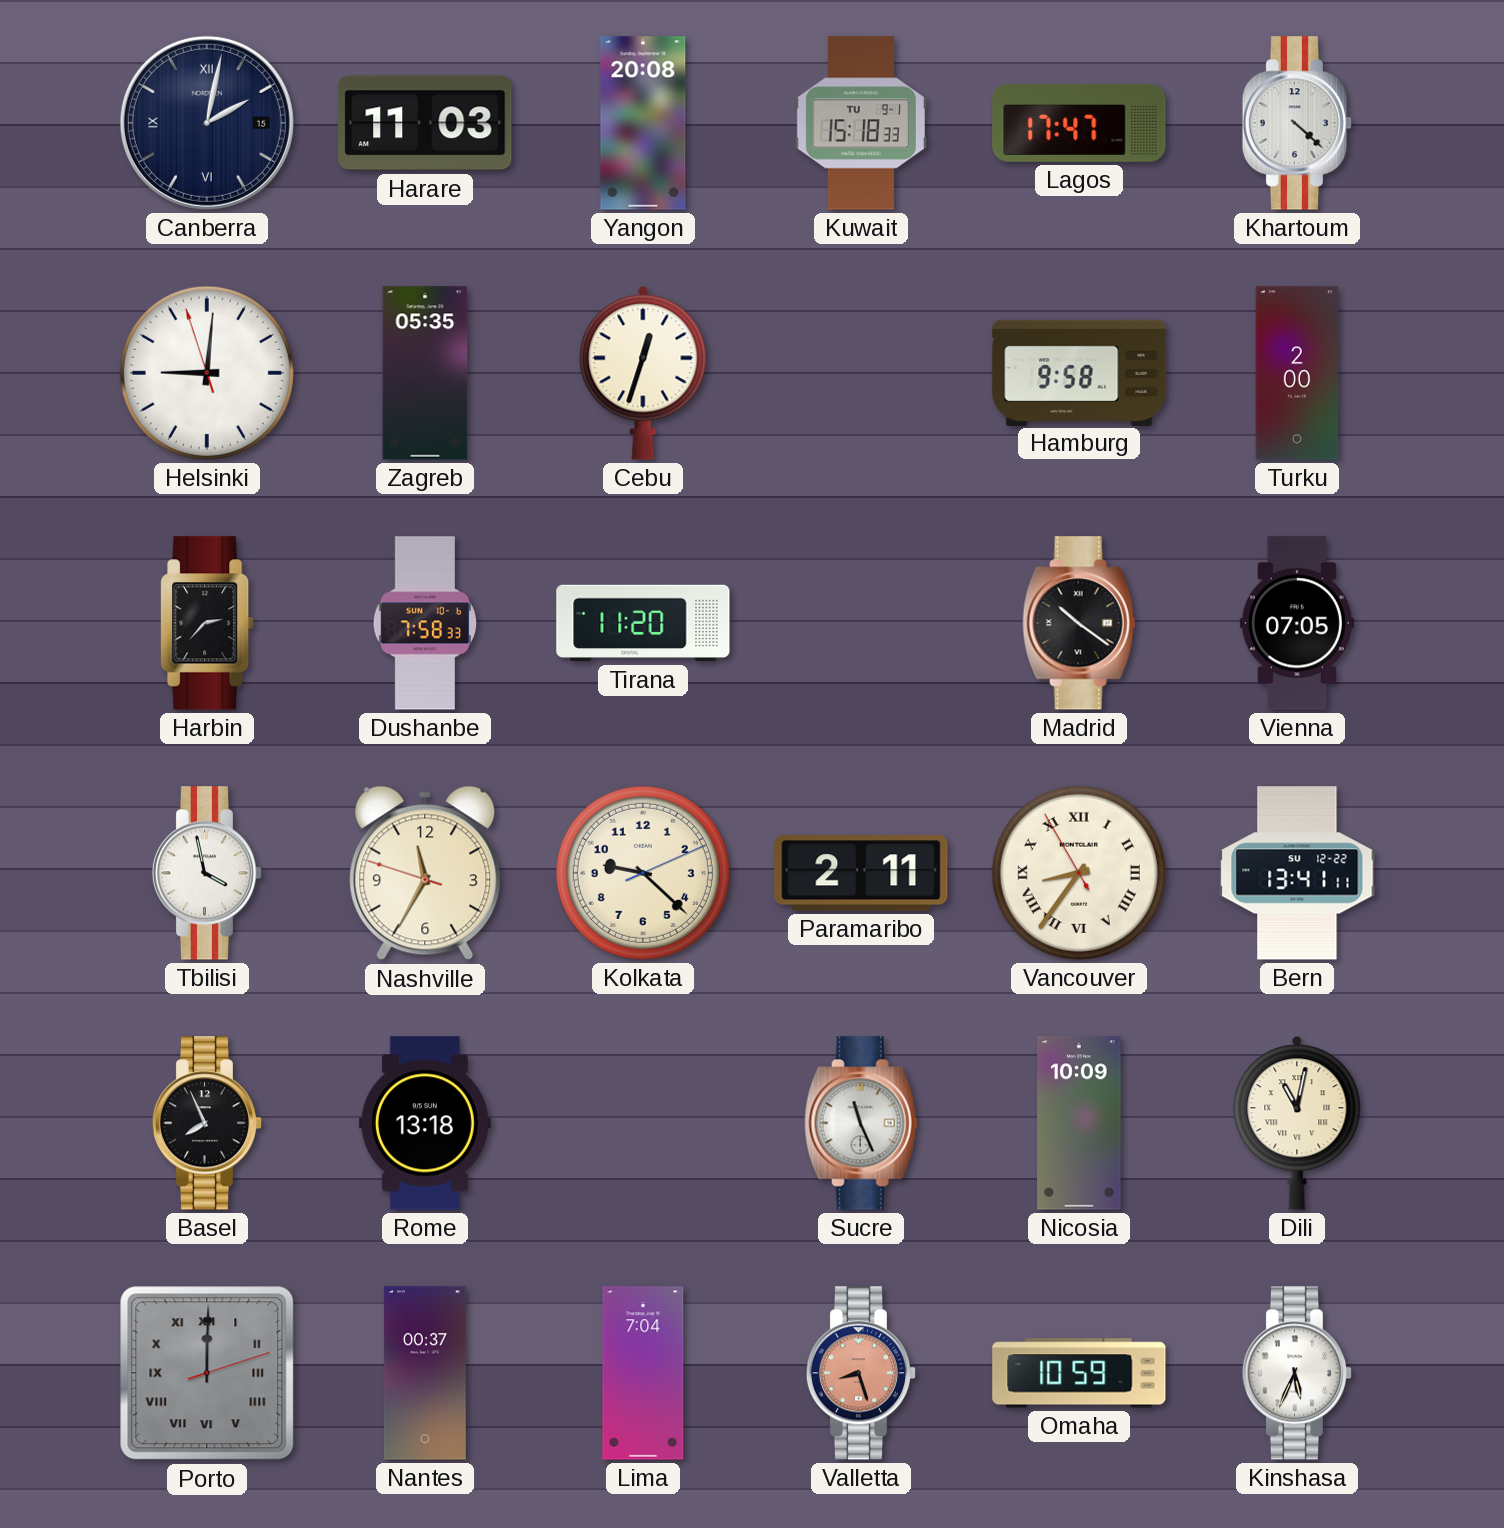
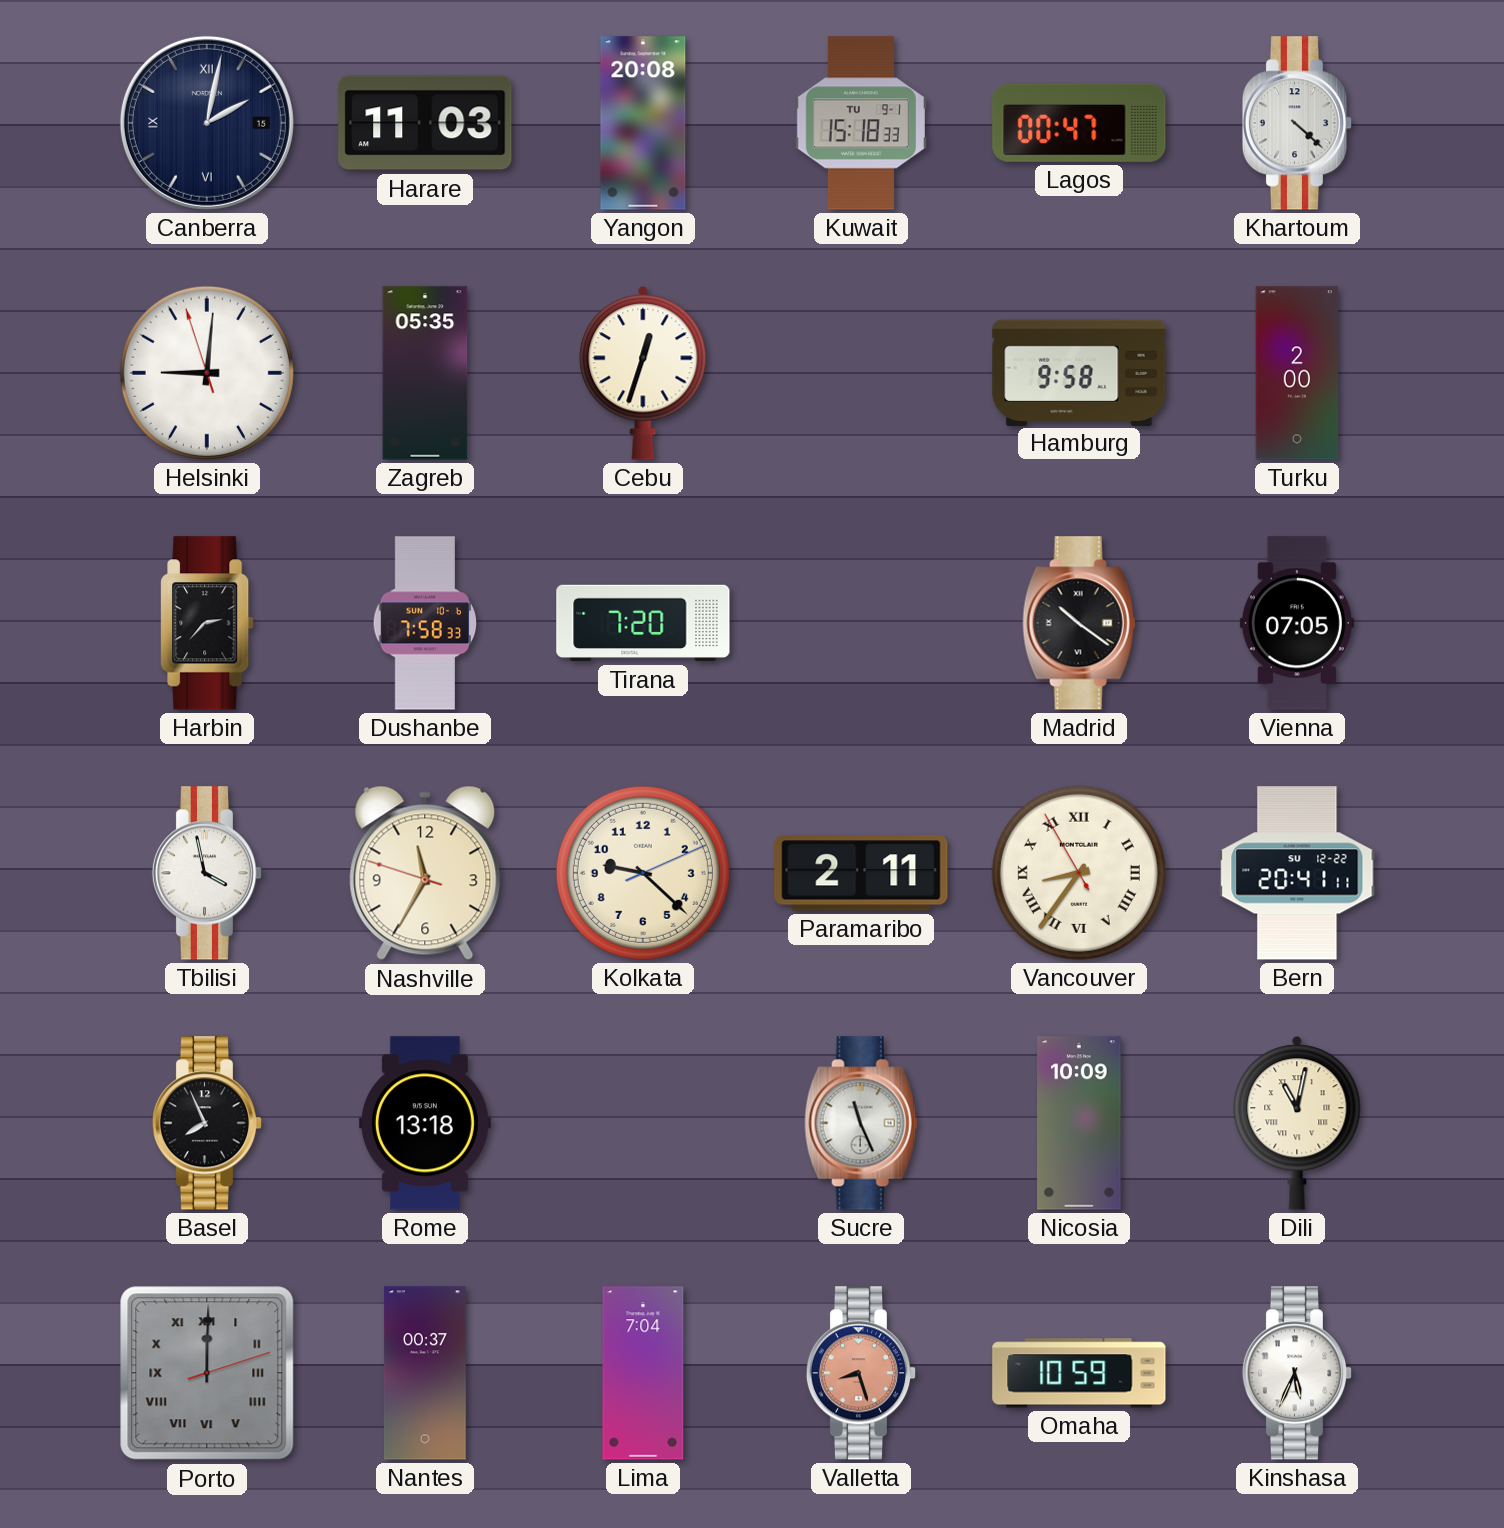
Lagos: 17:47 -> 00:47 (1079, 123)
Tirana: 11:20 -> 7:20 (643, 623)
Bern: 13:41 -> 20:41 (1297, 873)
